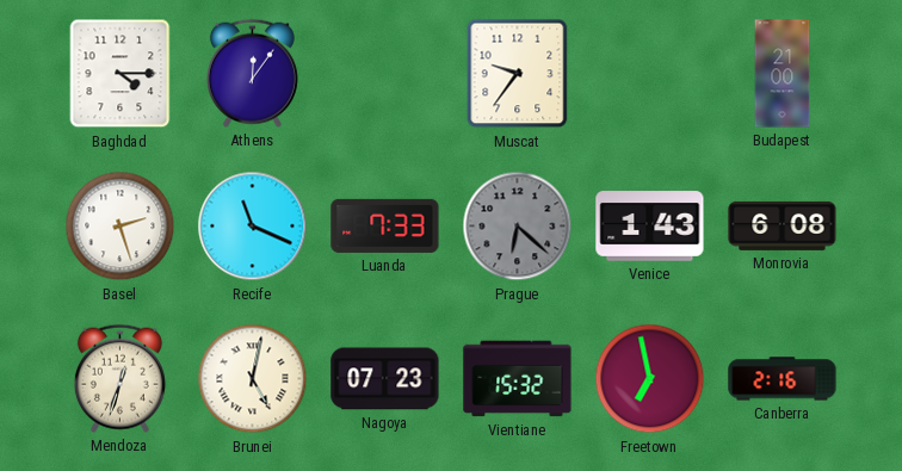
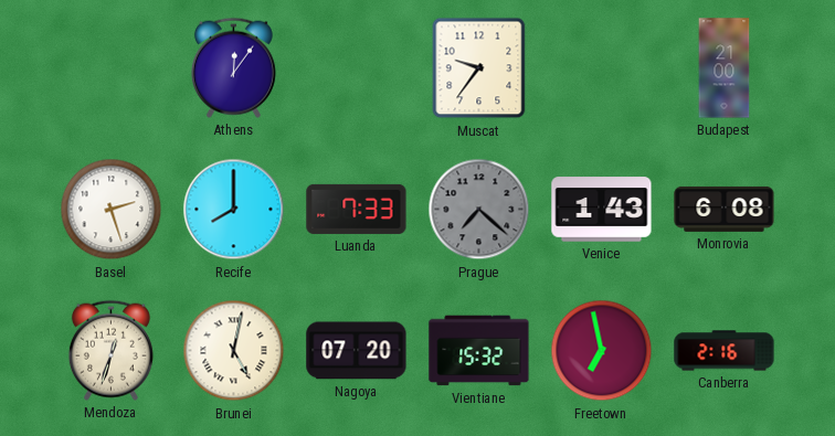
Baghdad: 4:15 -> none (121, 74)
Recife: 11:19 -> 8:00 (234, 210)
Prague: 6:22 -> 7:22 (479, 210)
Nagoya: 07:23 -> 07:20 (357, 351)
